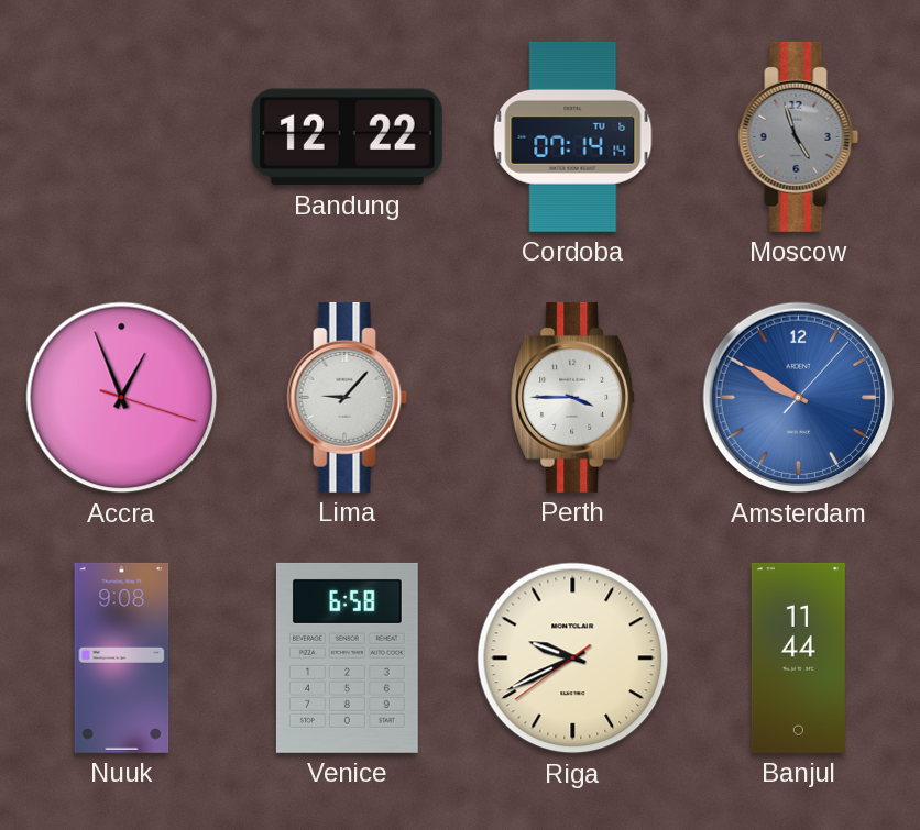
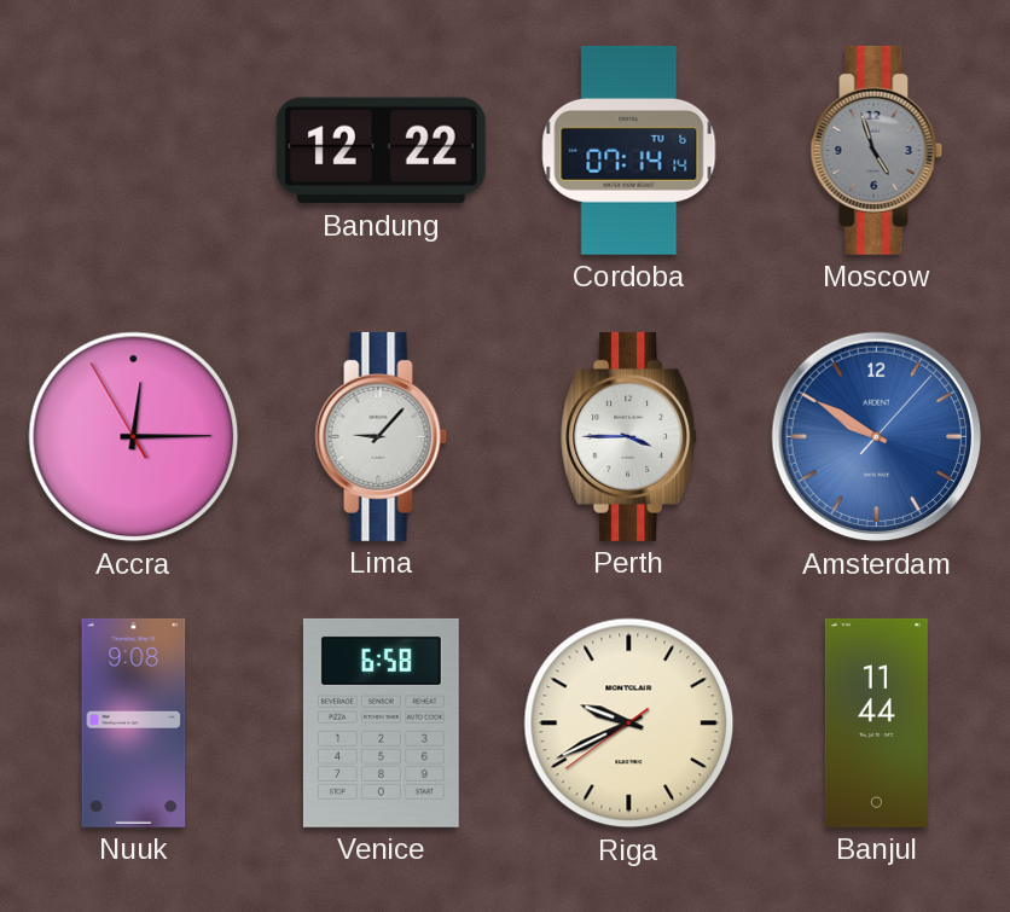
Accra: 12:56 -> 12:14 (134, 437)
